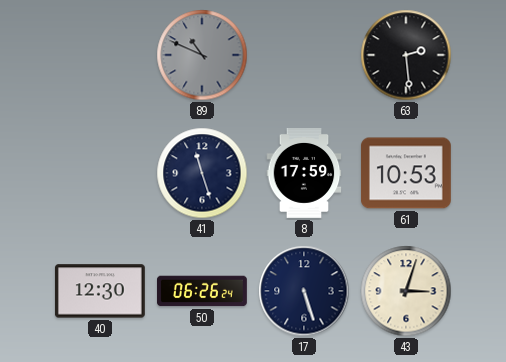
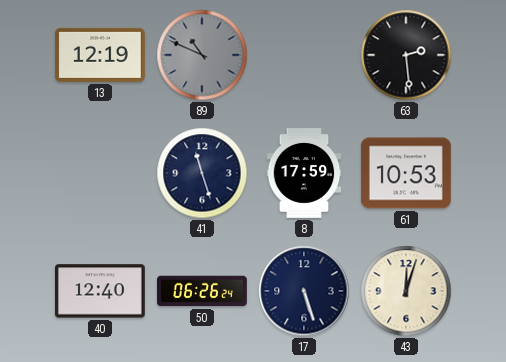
13: none -> 12:19 (100, 55)
40: 12:30 -> 12:40 (100, 291)
43: 3:03 -> 12:03 (406, 291)
